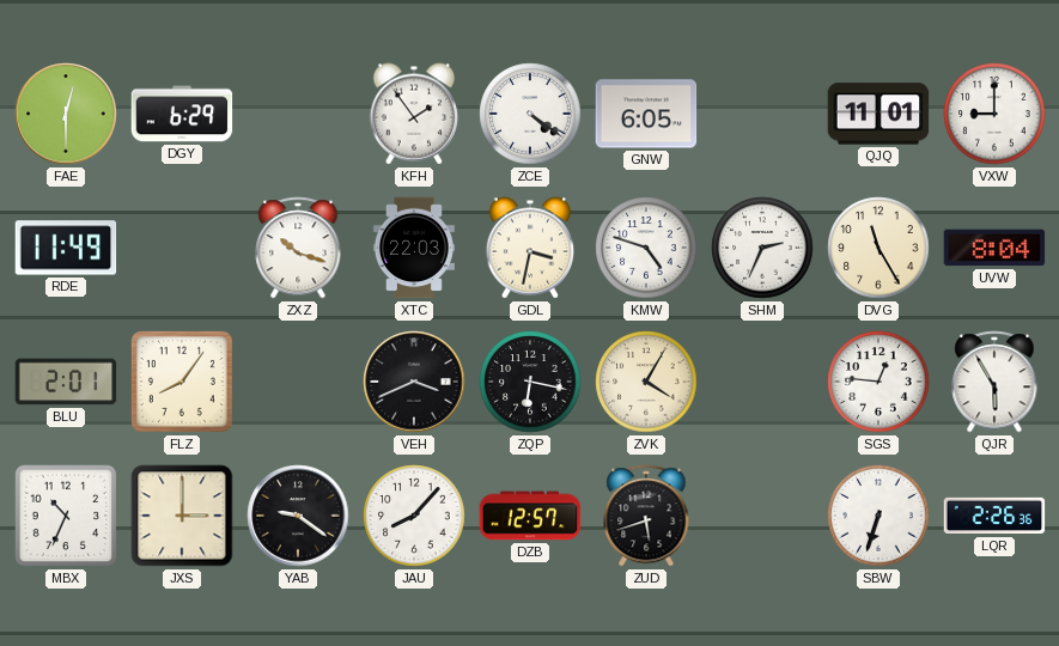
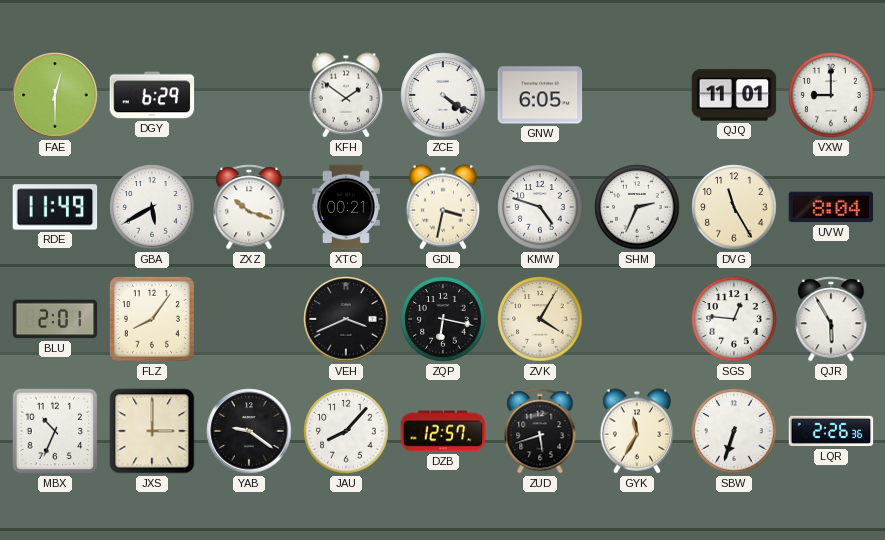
KFH: 1:54 -> 1:51 (346, 95)
GBA: none -> 5:40 (152, 207)
XTC: 22:03 -> 00:21 (346, 207)
GYK: none -> 11:35 (637, 431)
